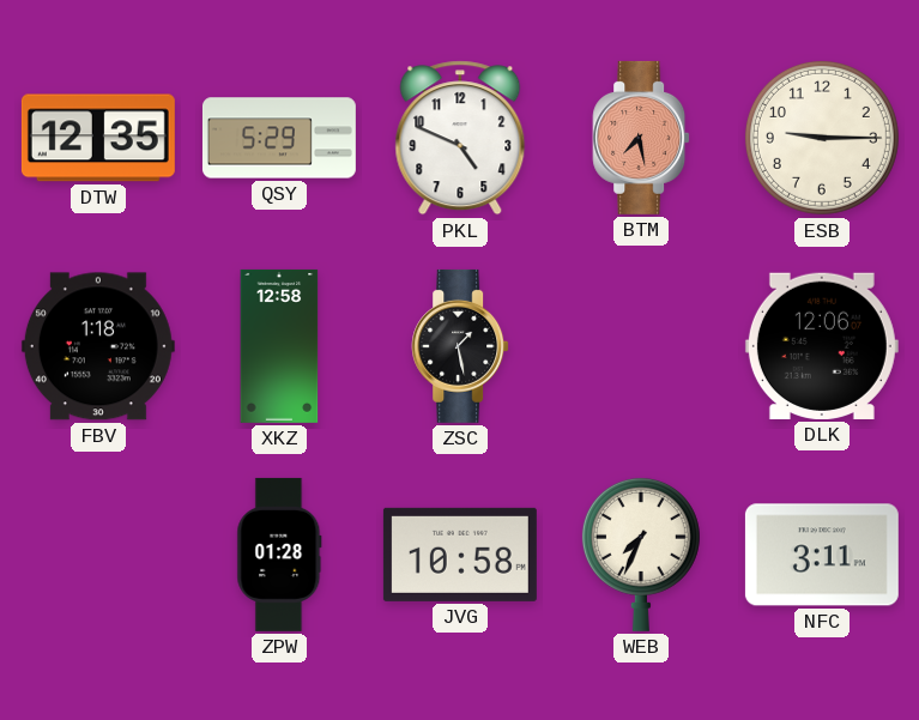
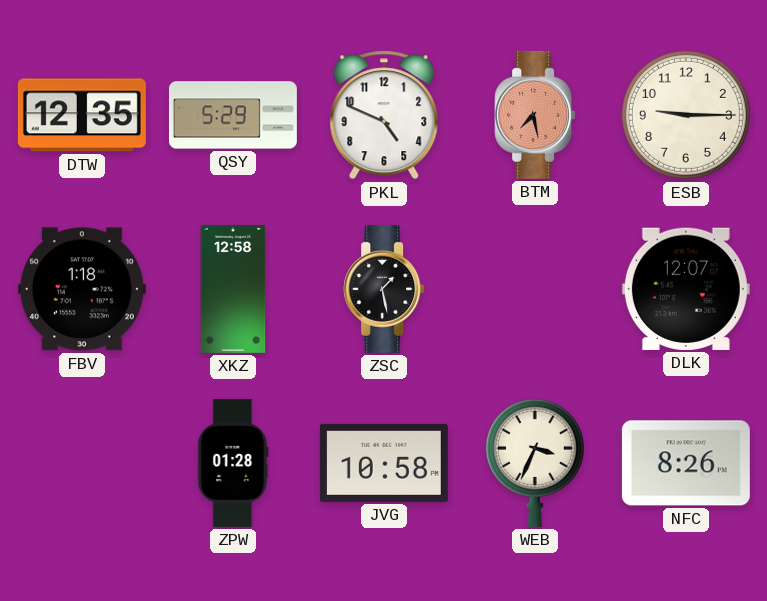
DLK: 12:06 -> 12:07 (686, 289)
WEB: 7:34 -> 3:34 (535, 462)
NFC: 3:11 -> 8:26 (686, 463)
